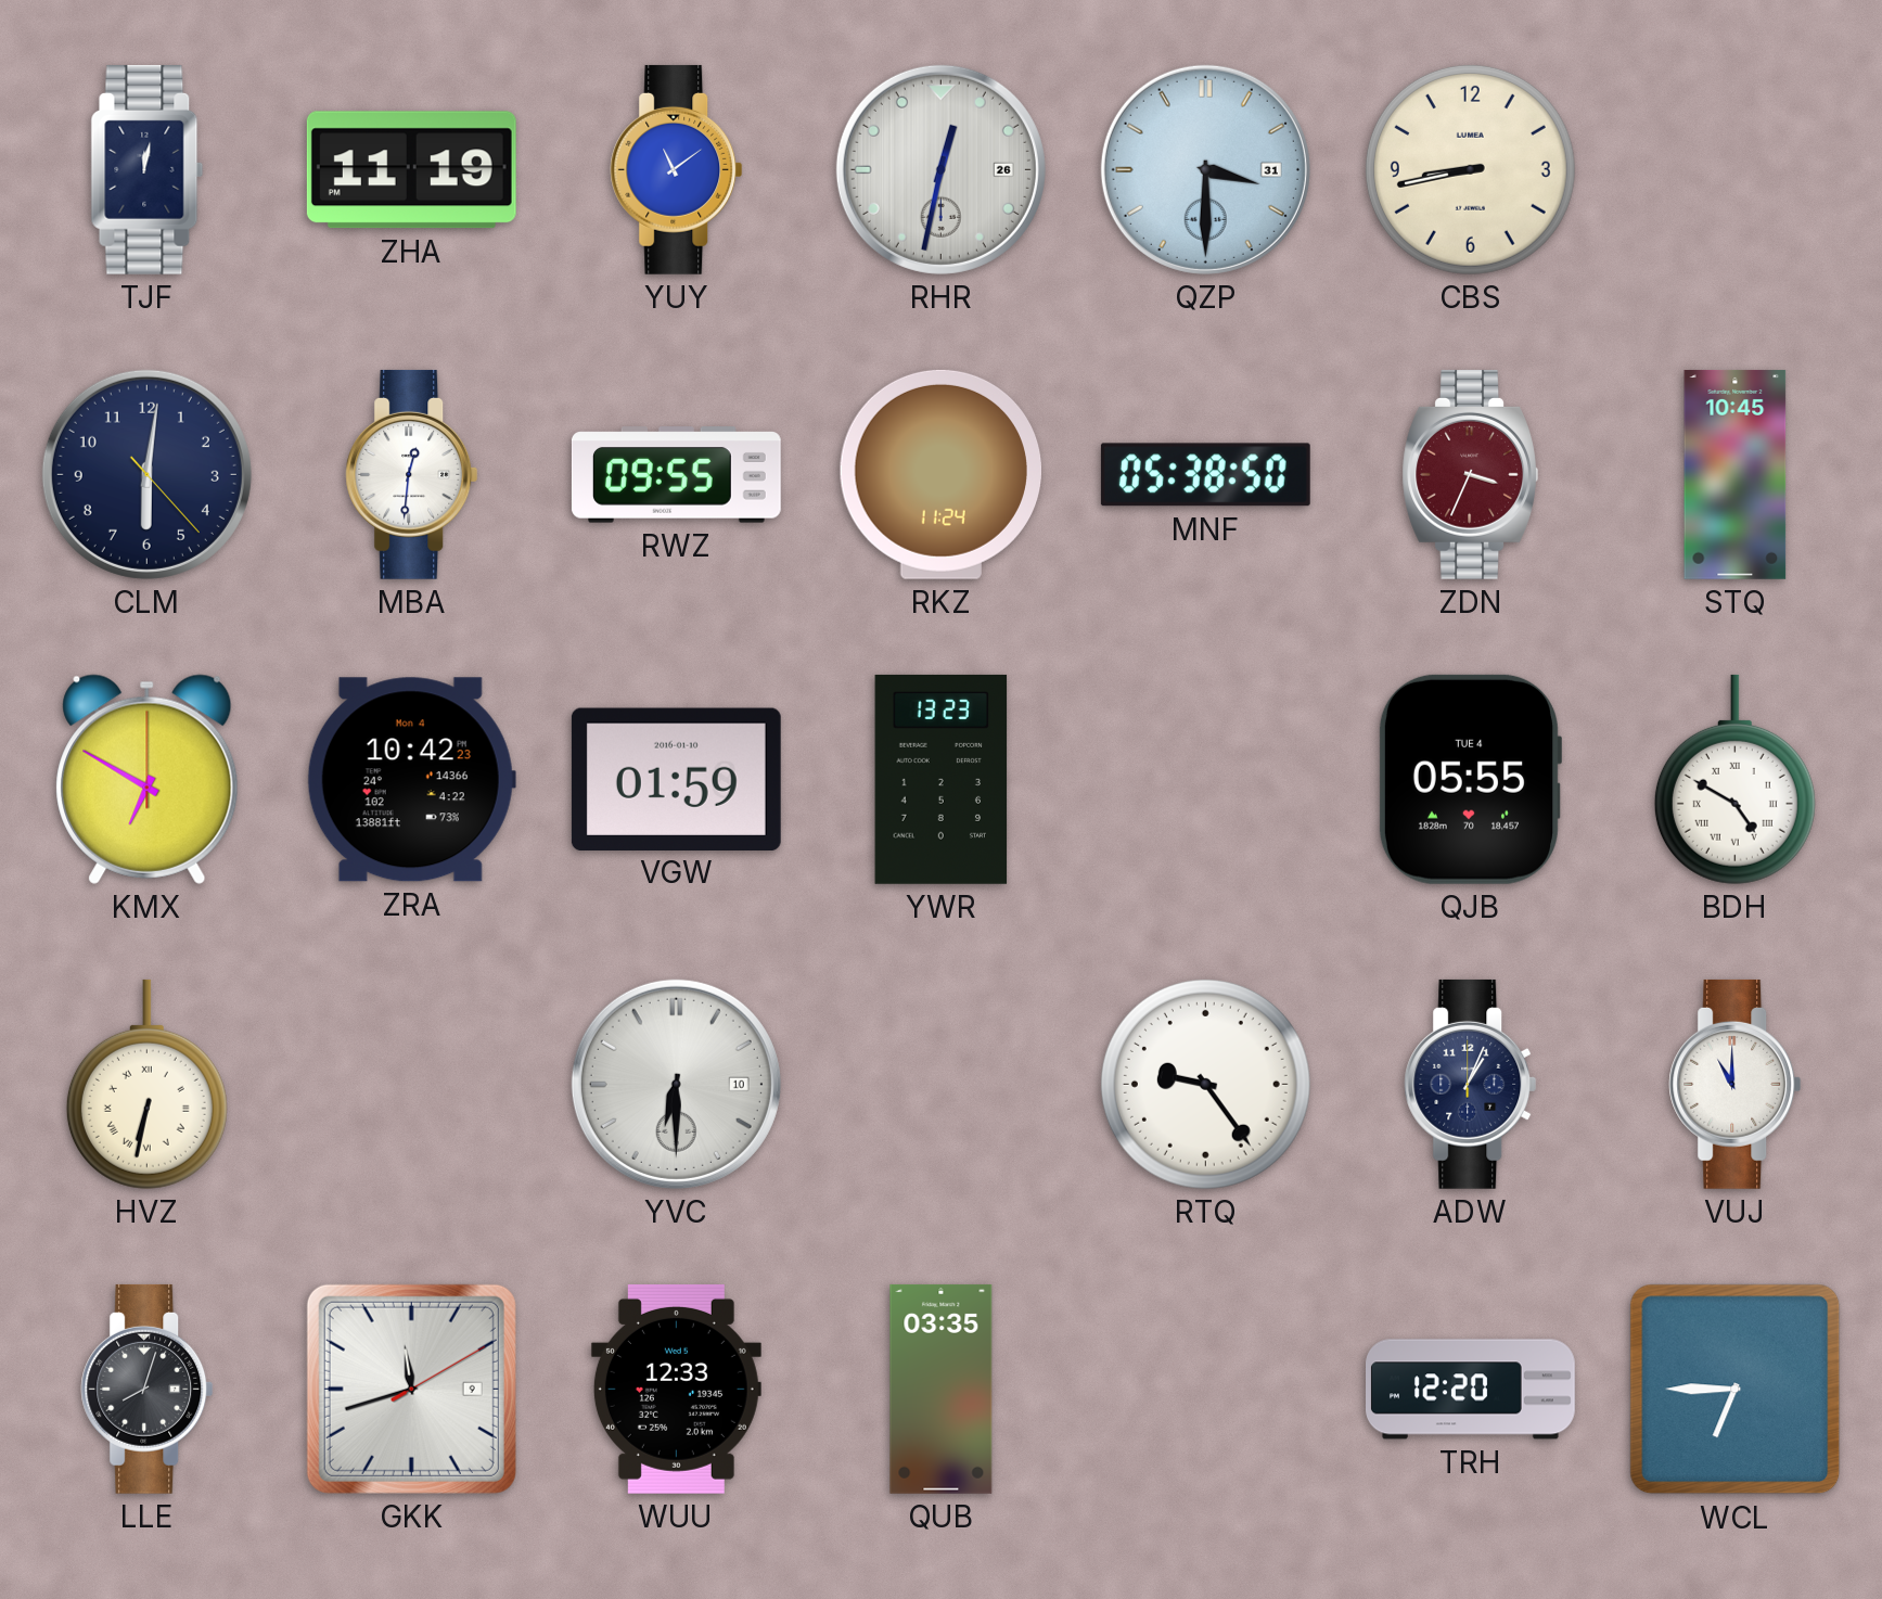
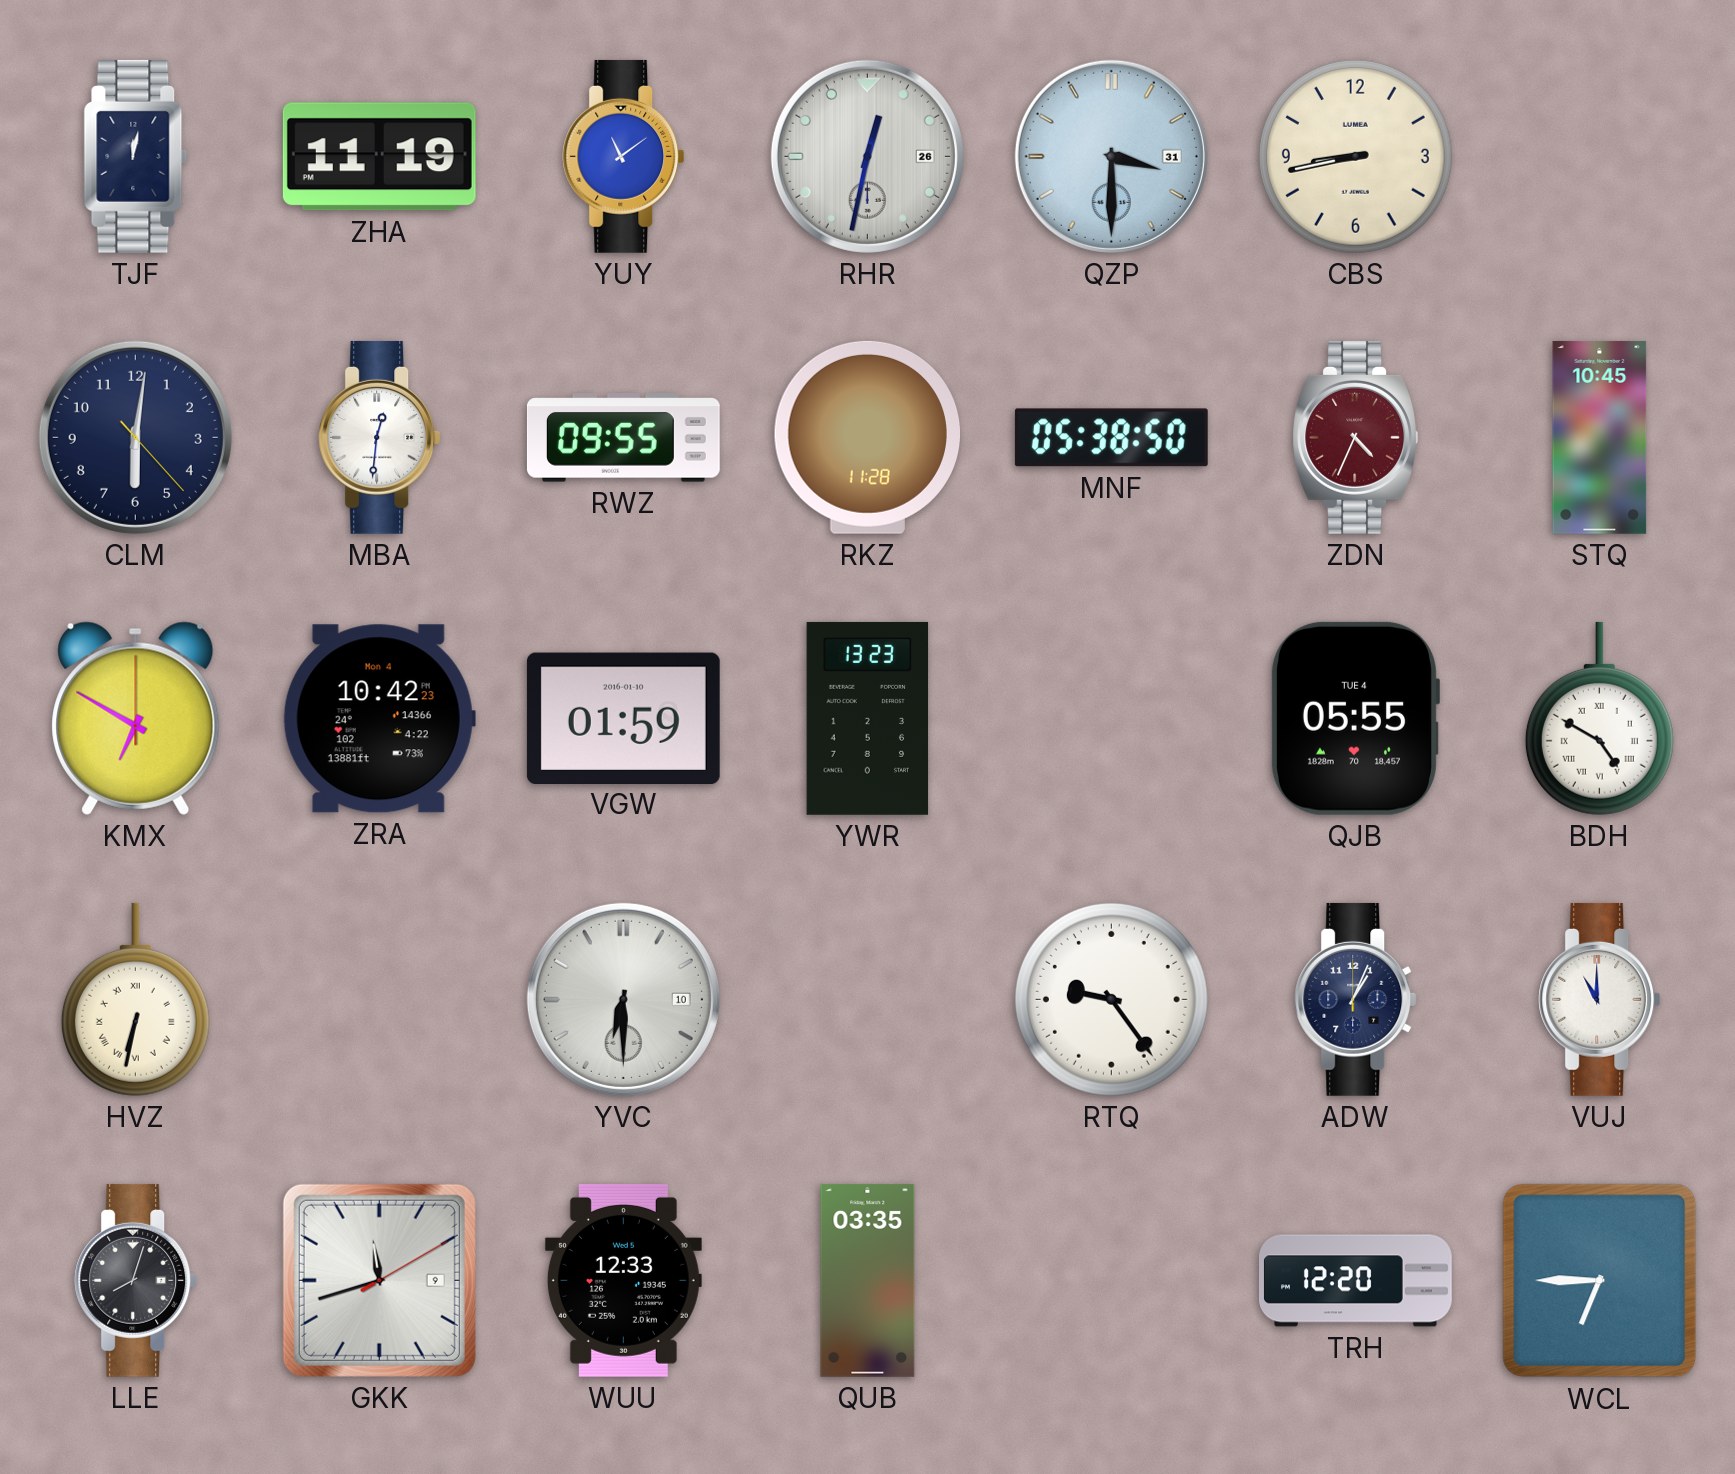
RKZ: 11:24 -> 11:28 (867, 437)
ZDN: 3:34 -> 4:34 (1355, 437)
